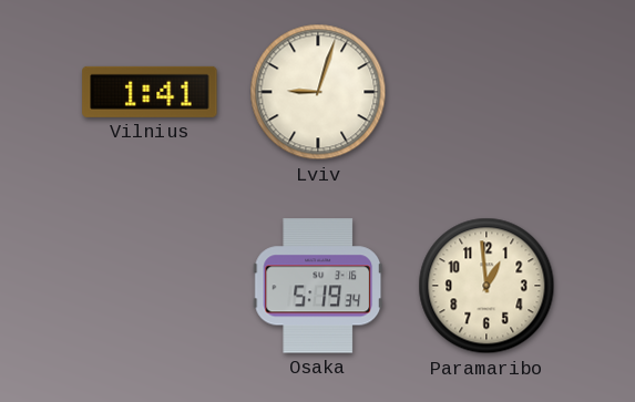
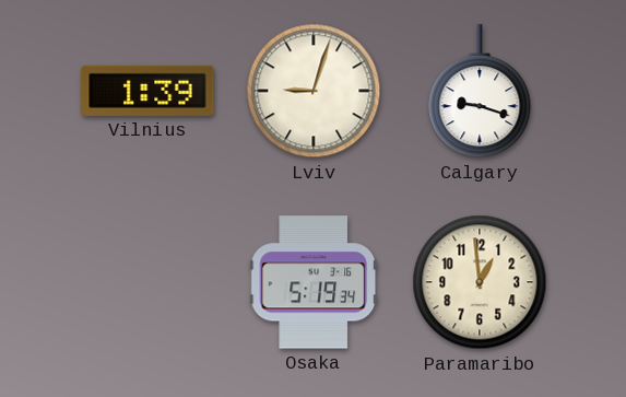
Vilnius: 1:41 -> 1:39 (147, 91)
Calgary: none -> 9:18 (480, 92)
